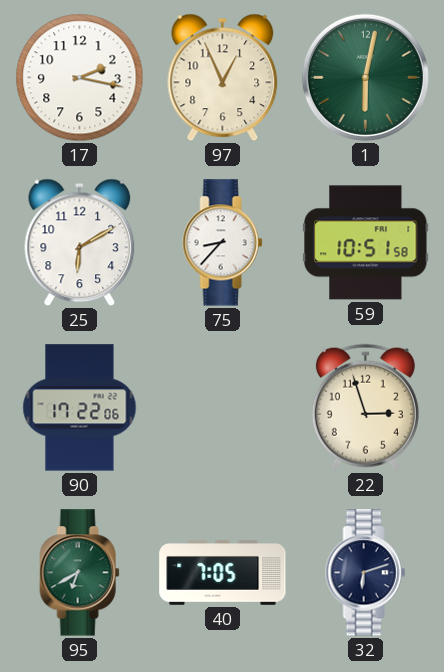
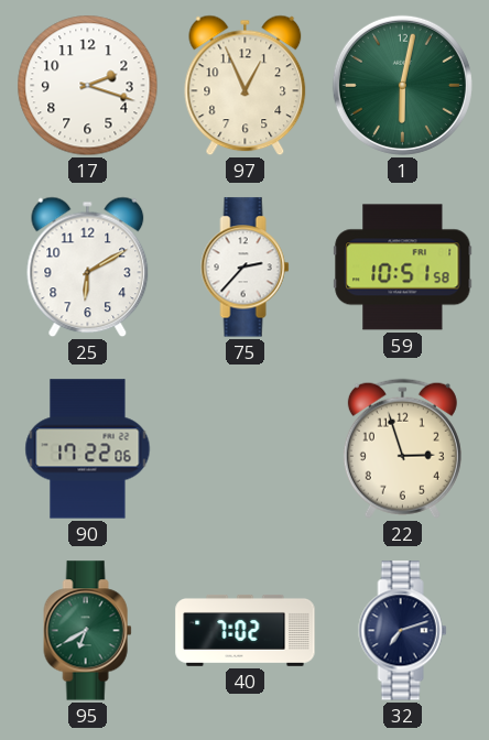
17: 2:17 -> 2:18 (88, 86)
75: 8:37 -> 2:37 (246, 268)
40: 7:05 -> 7:02 (246, 630)
32: 6:12 -> 7:12 (403, 631)
